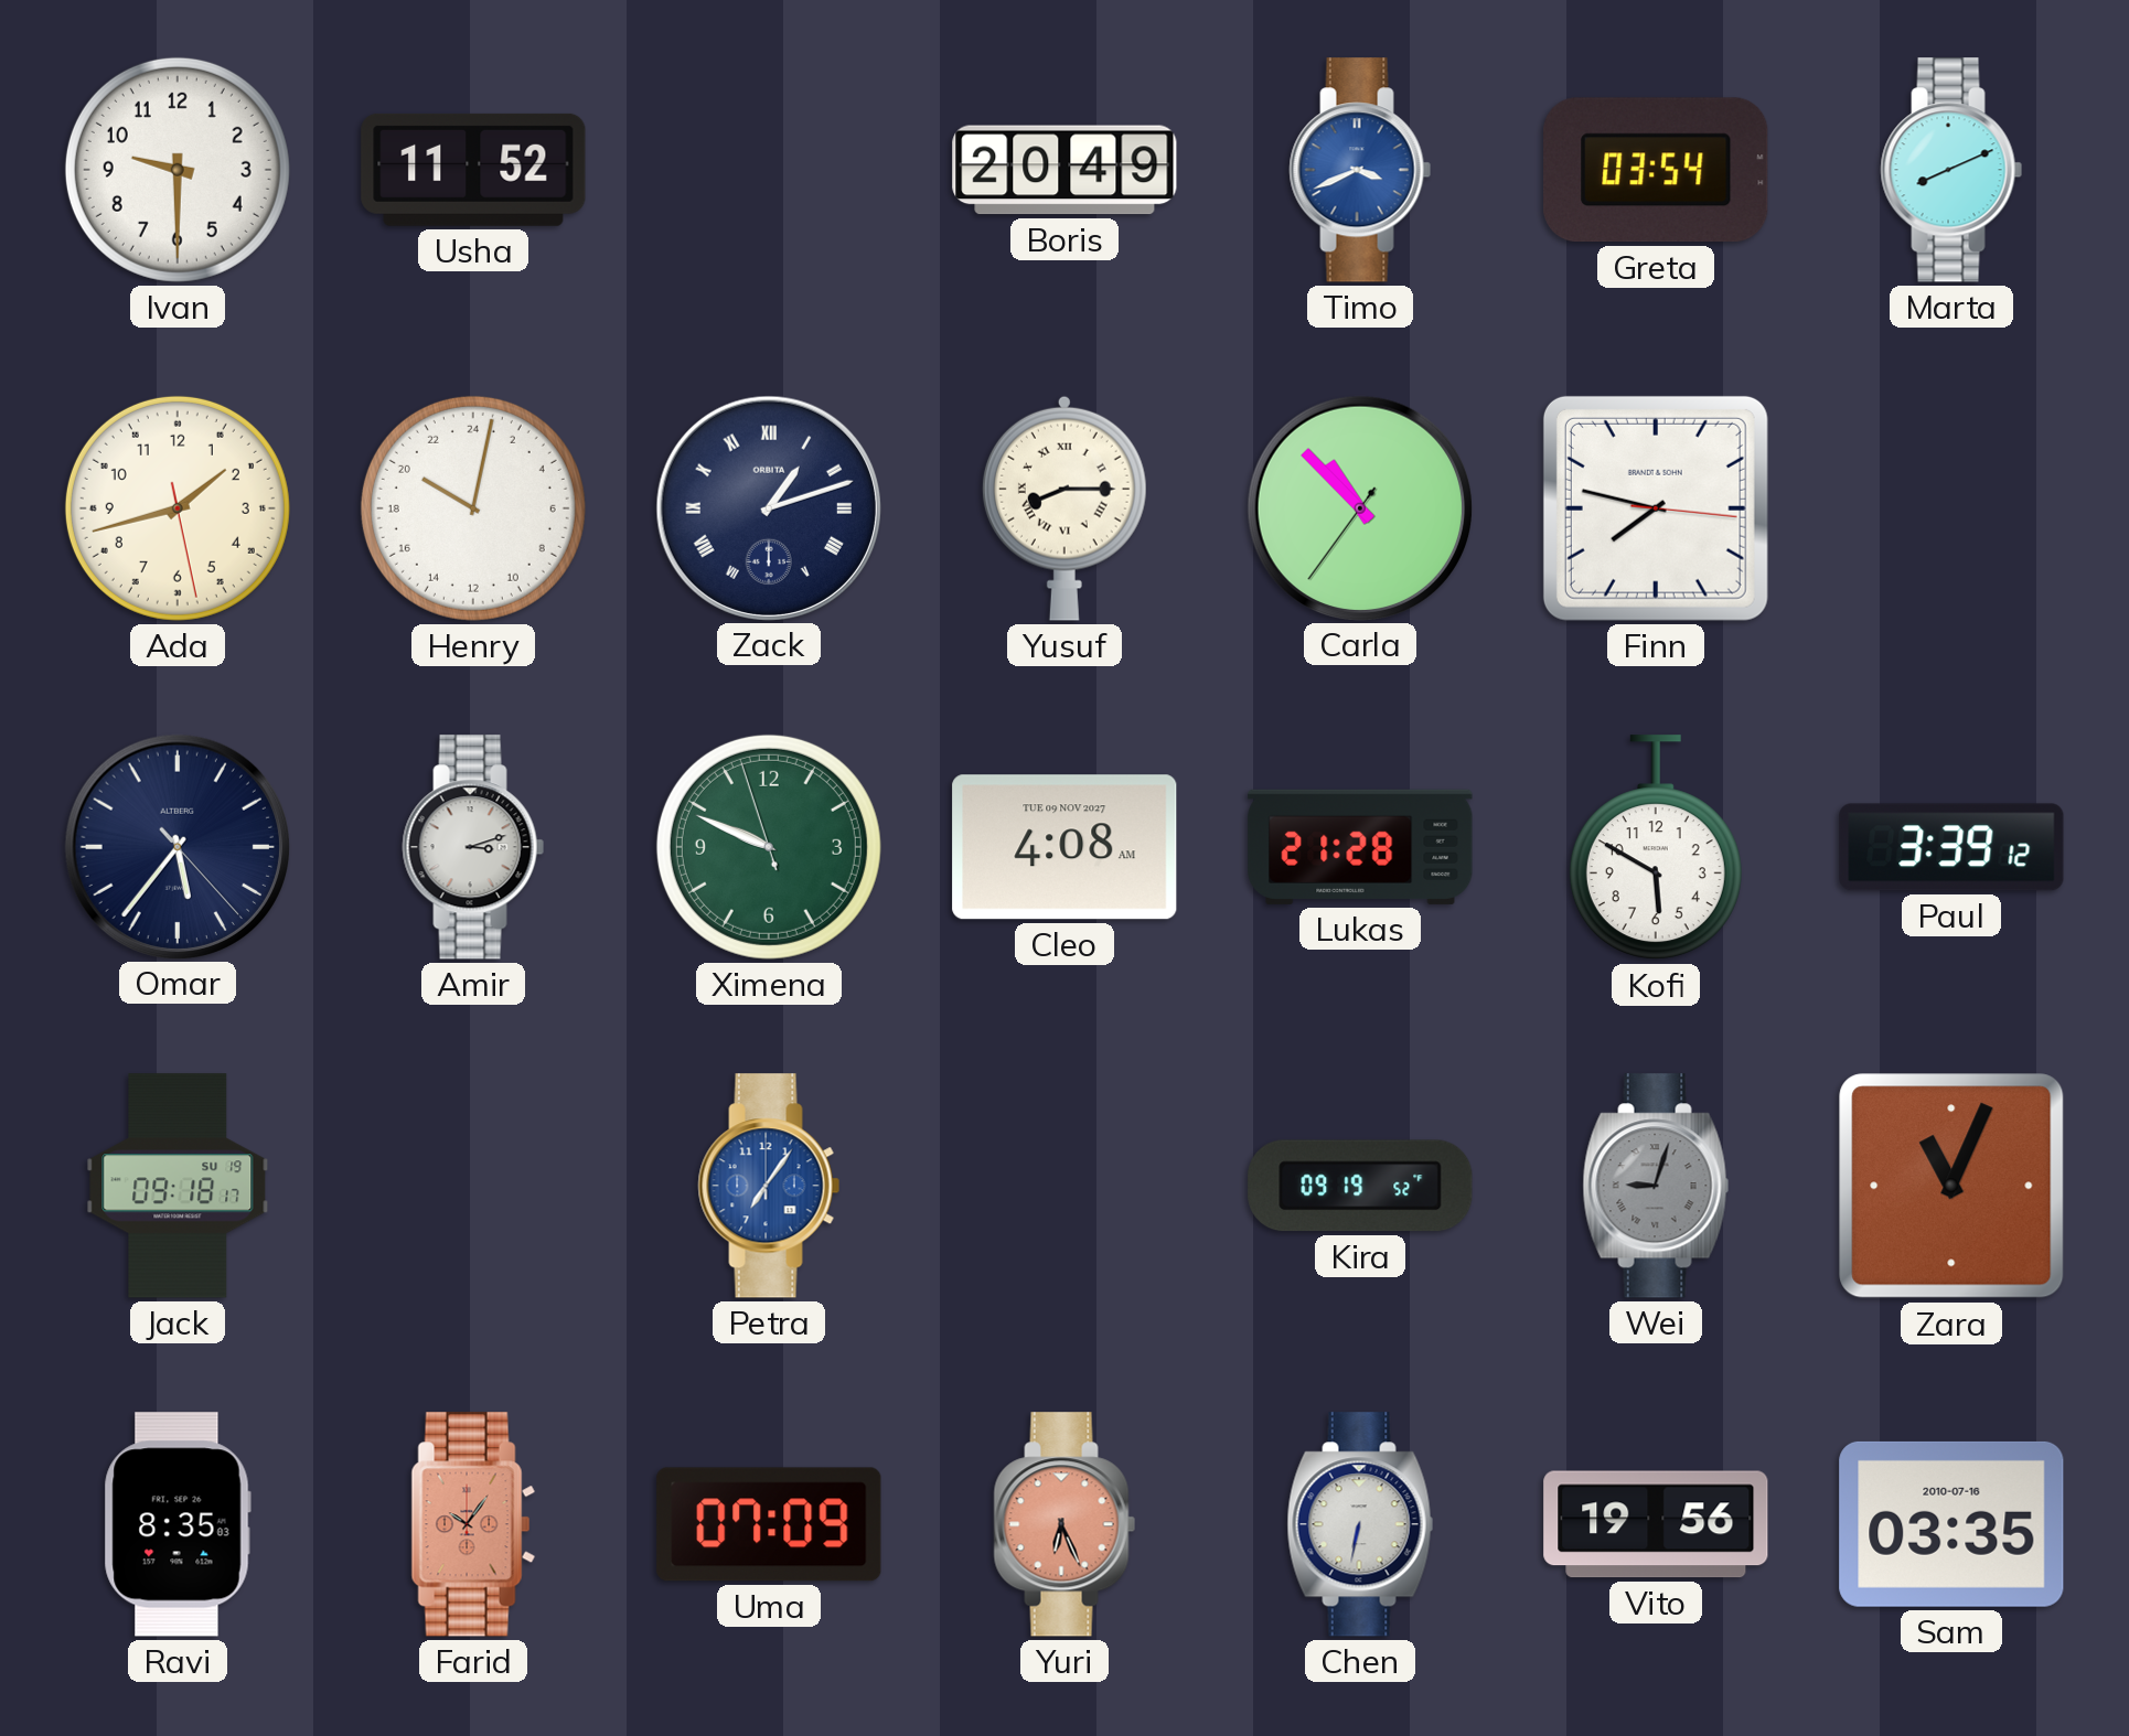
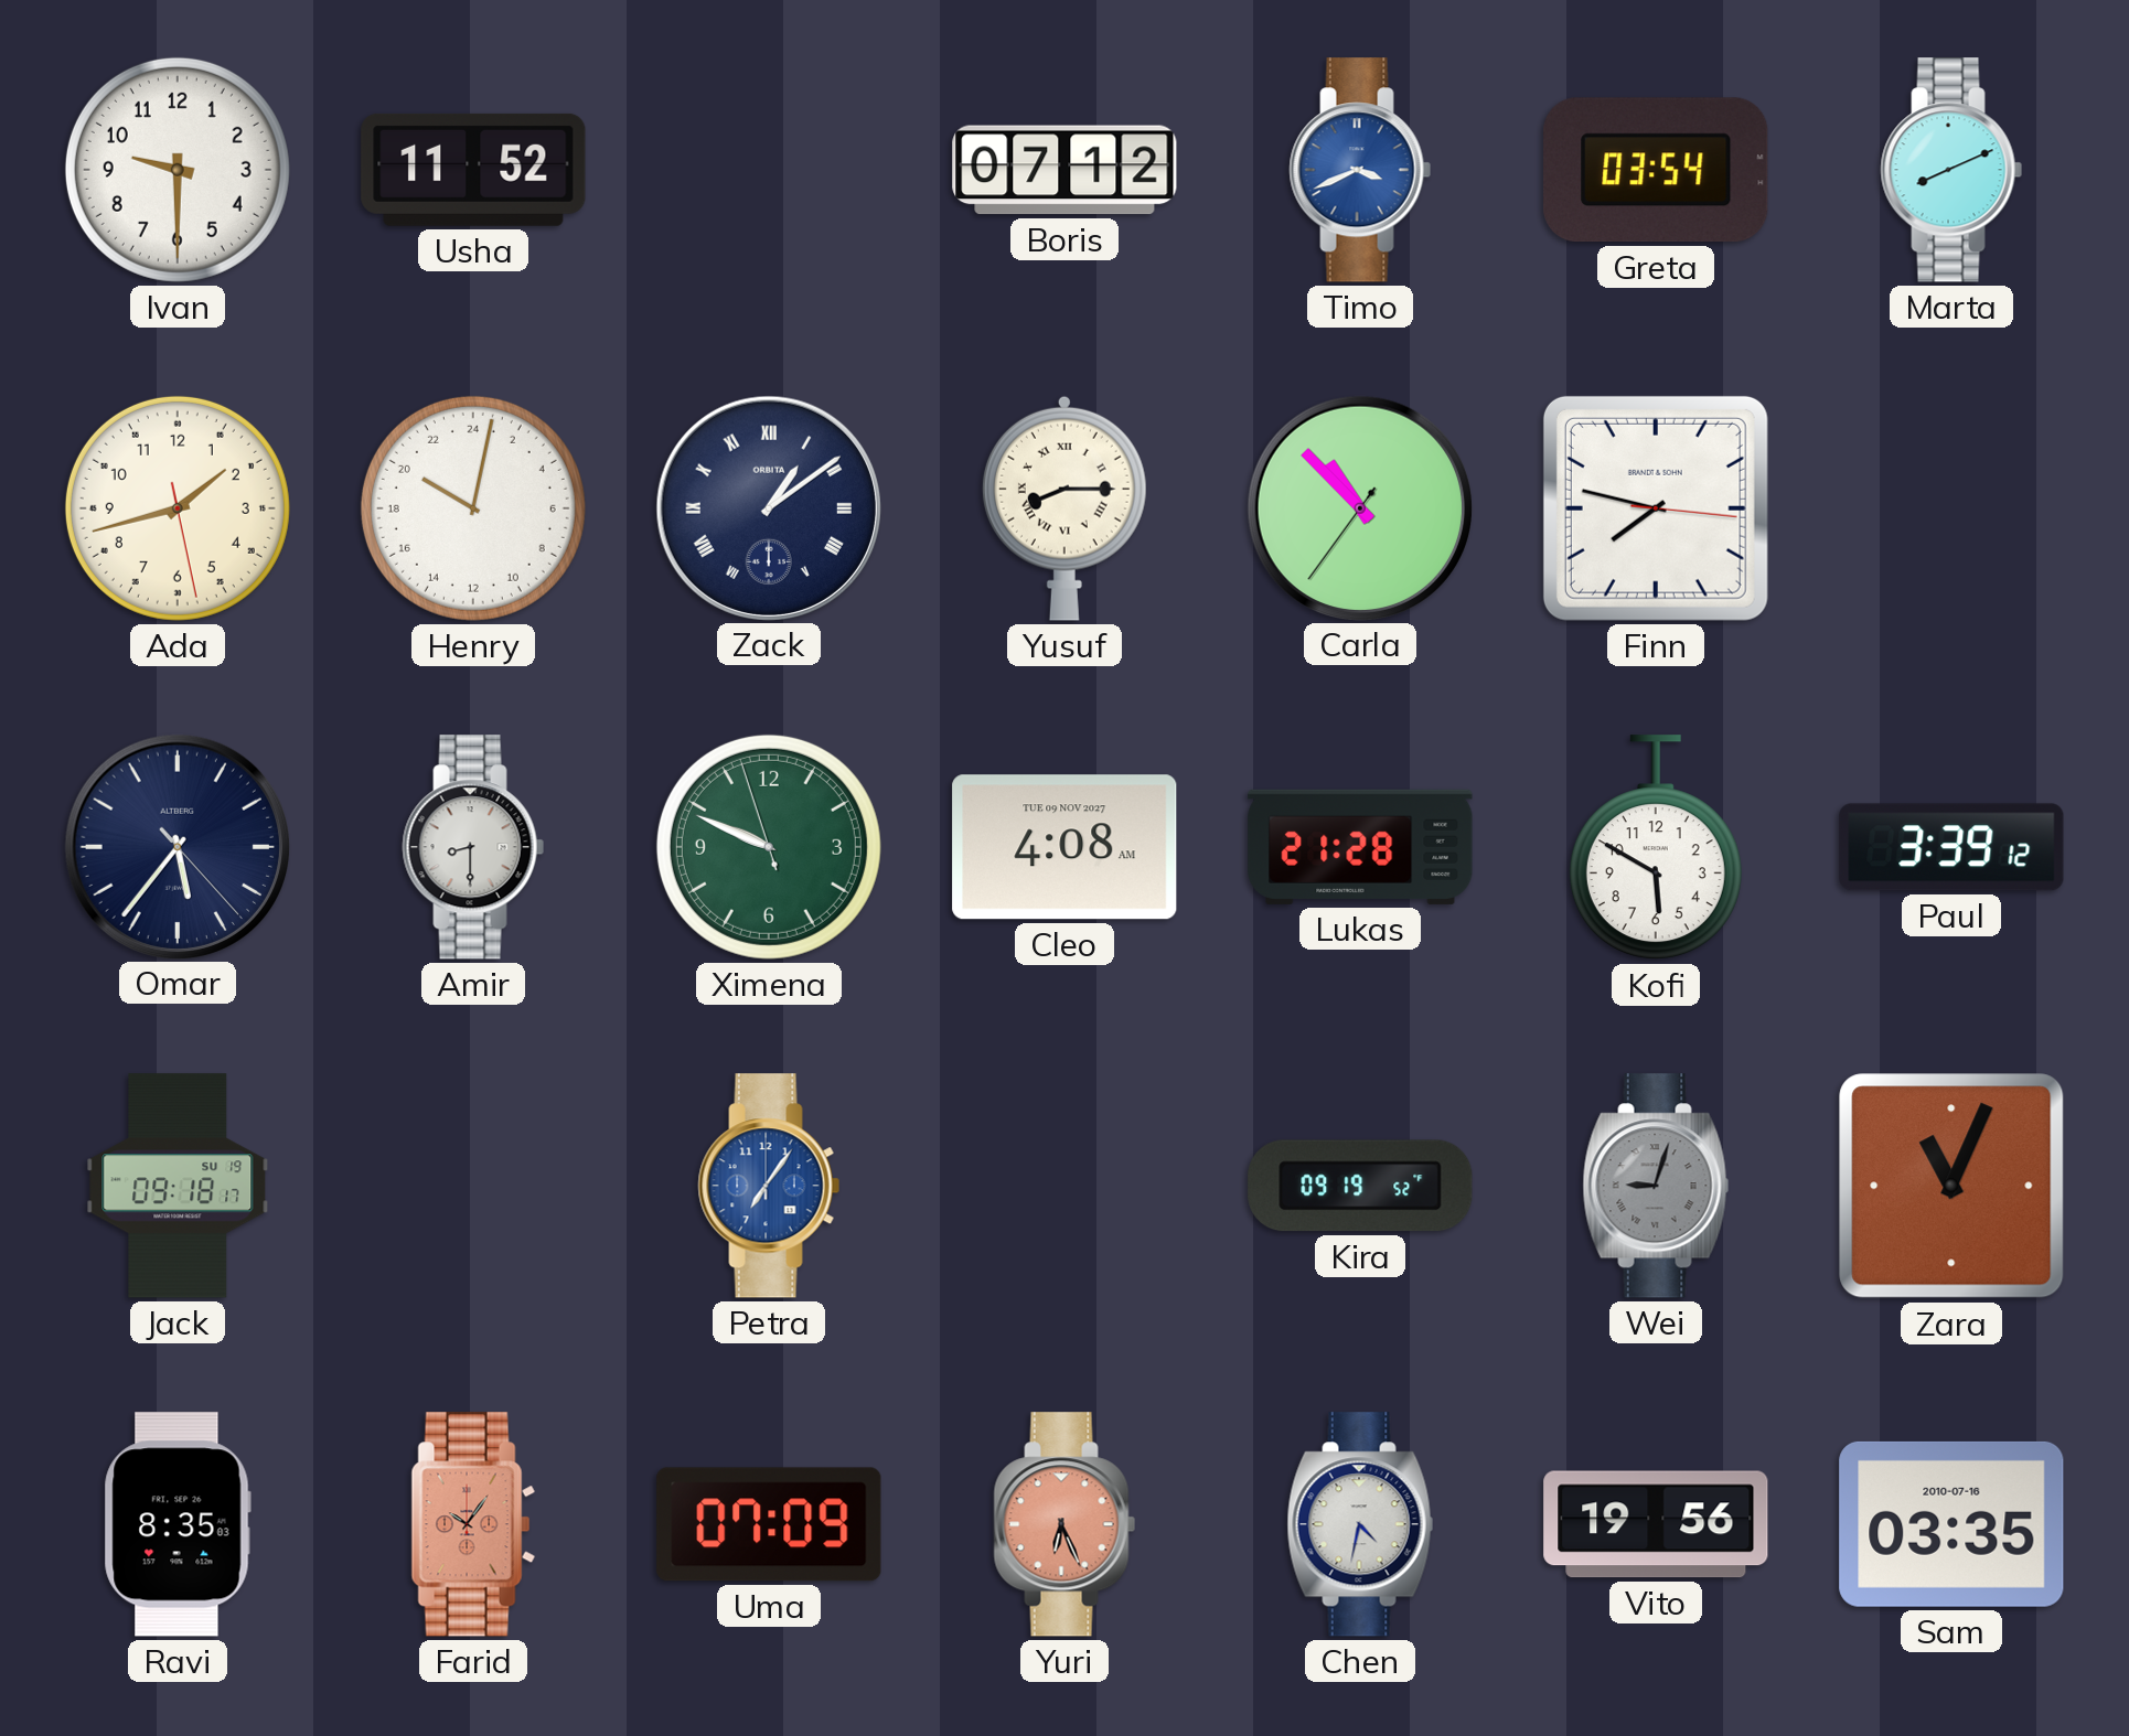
Boris: 20:49 -> 07:12 (1064, 170)
Zack: 1:12 -> 1:09 (768, 507)
Amir: 3:12 -> 8:30 (473, 847)
Chen: 6:32 -> 4:32 (1360, 1524)
